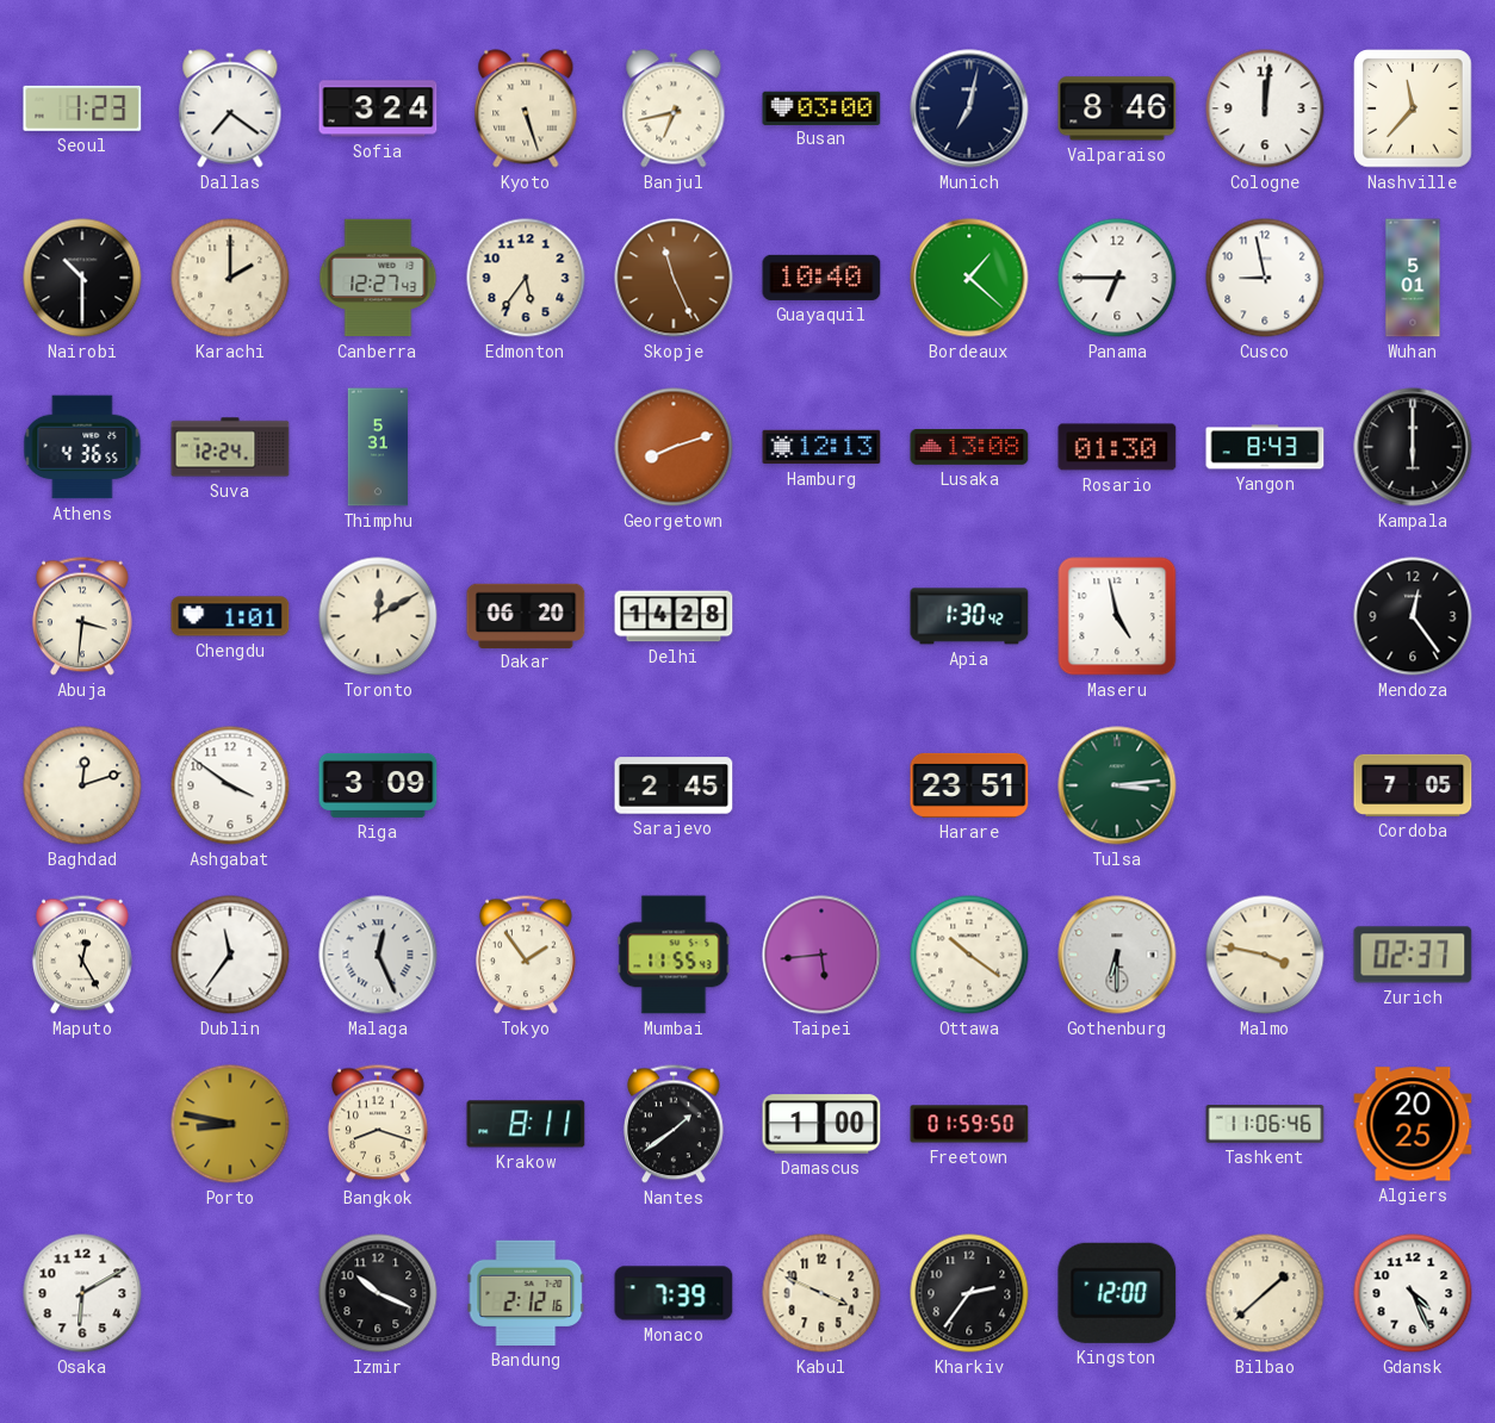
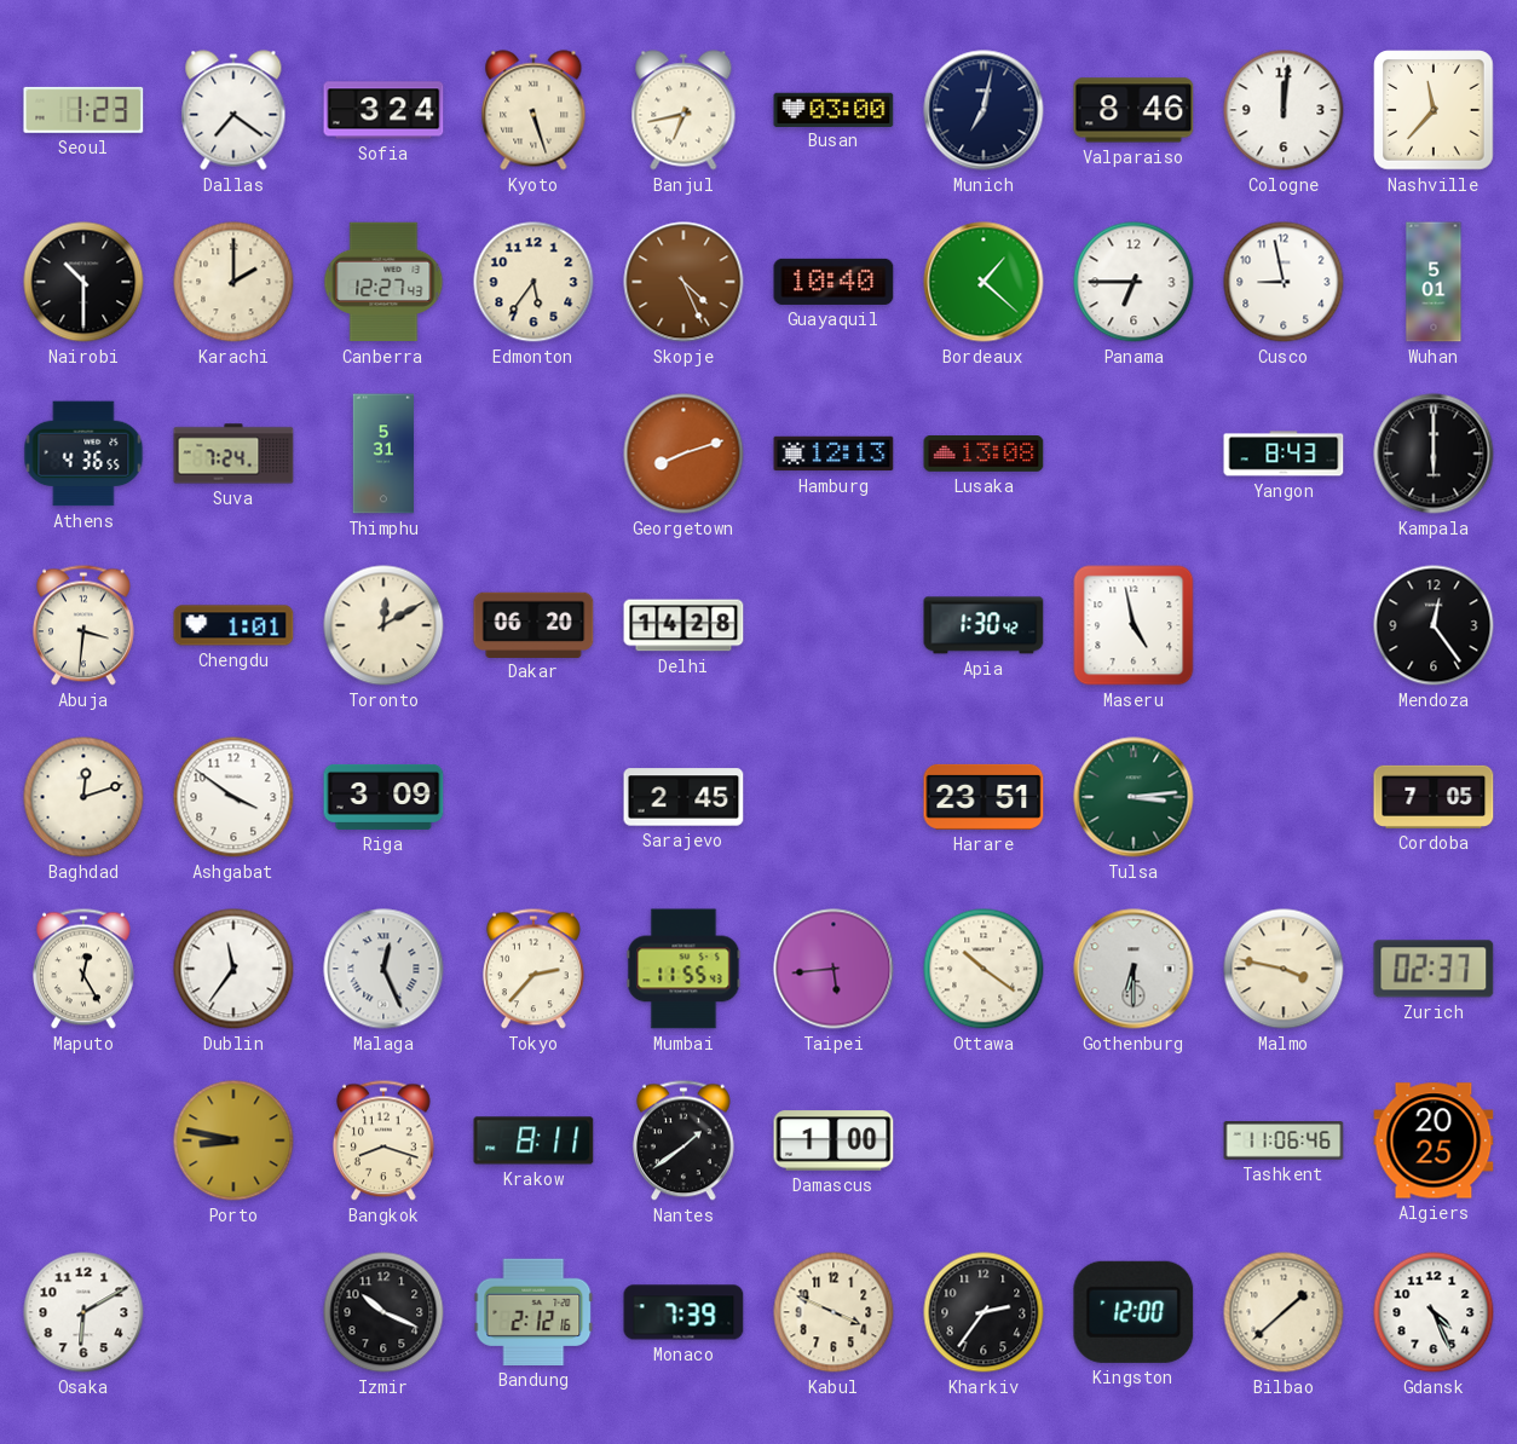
Skopje: 11:26 -> 4:26 (683, 282)
Suva: 12:24 -> 7:24 (233, 454)
Rosario: 01:30 -> none (1117, 447)
Tokyo: 1:54 -> 2:37 (533, 969)
Freetown: 01:59 -> none (969, 1124)
